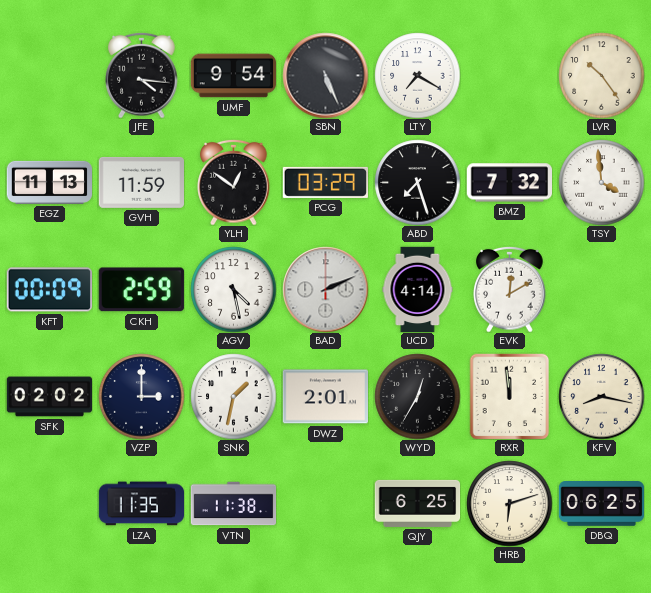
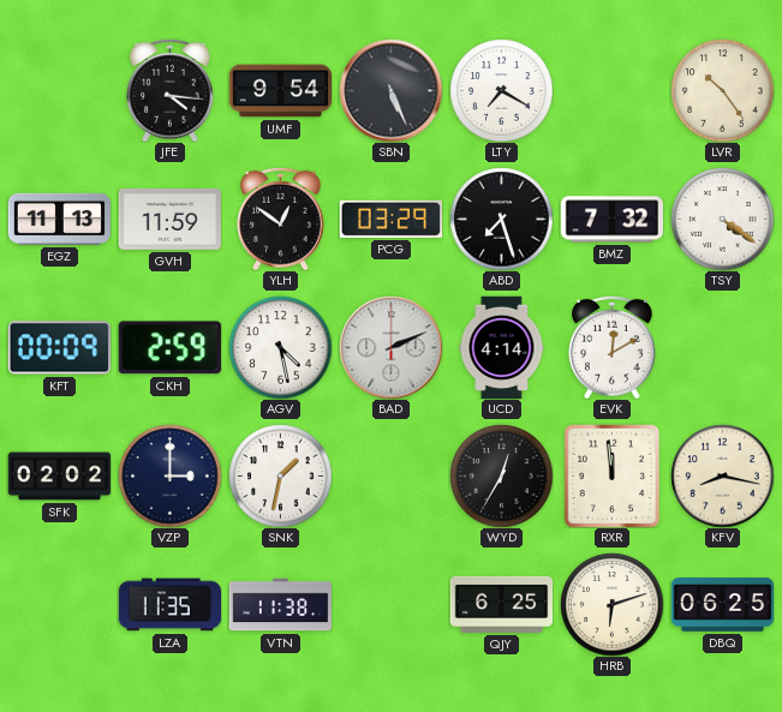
TSY: 3:59 -> 4:21 (722, 219)
DWZ: 2:01 -> none (325, 397)
